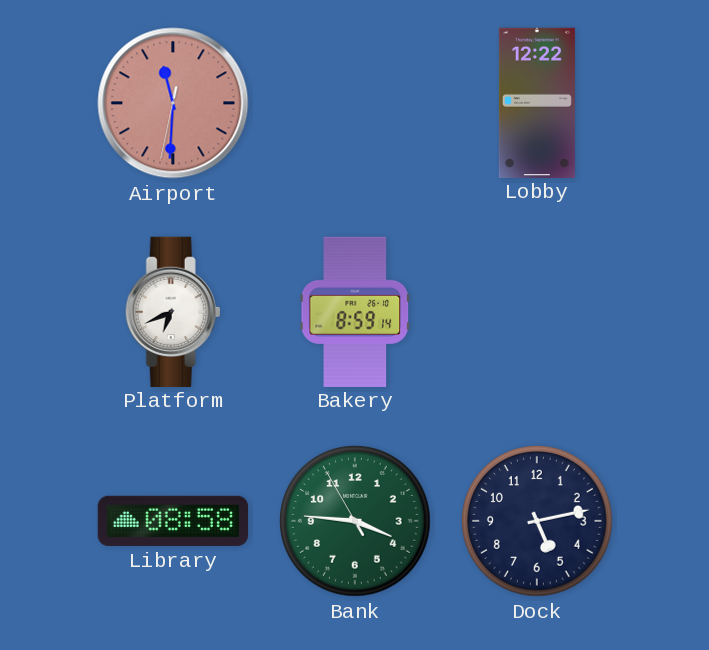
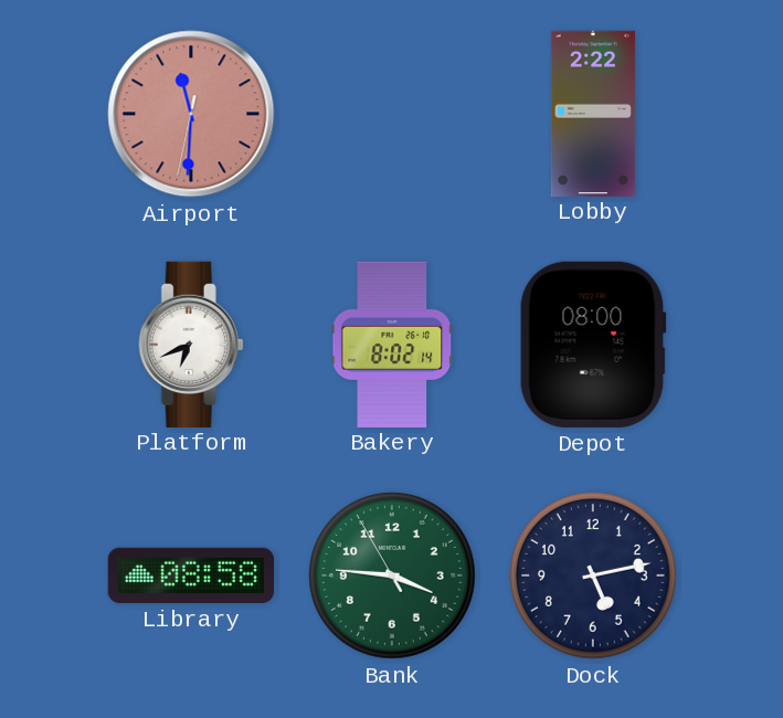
Lobby: 12:22 -> 2:22 (593, 113)
Bakery: 8:59 -> 8:02 (392, 344)
Depot: none -> 08:00 (593, 345)
